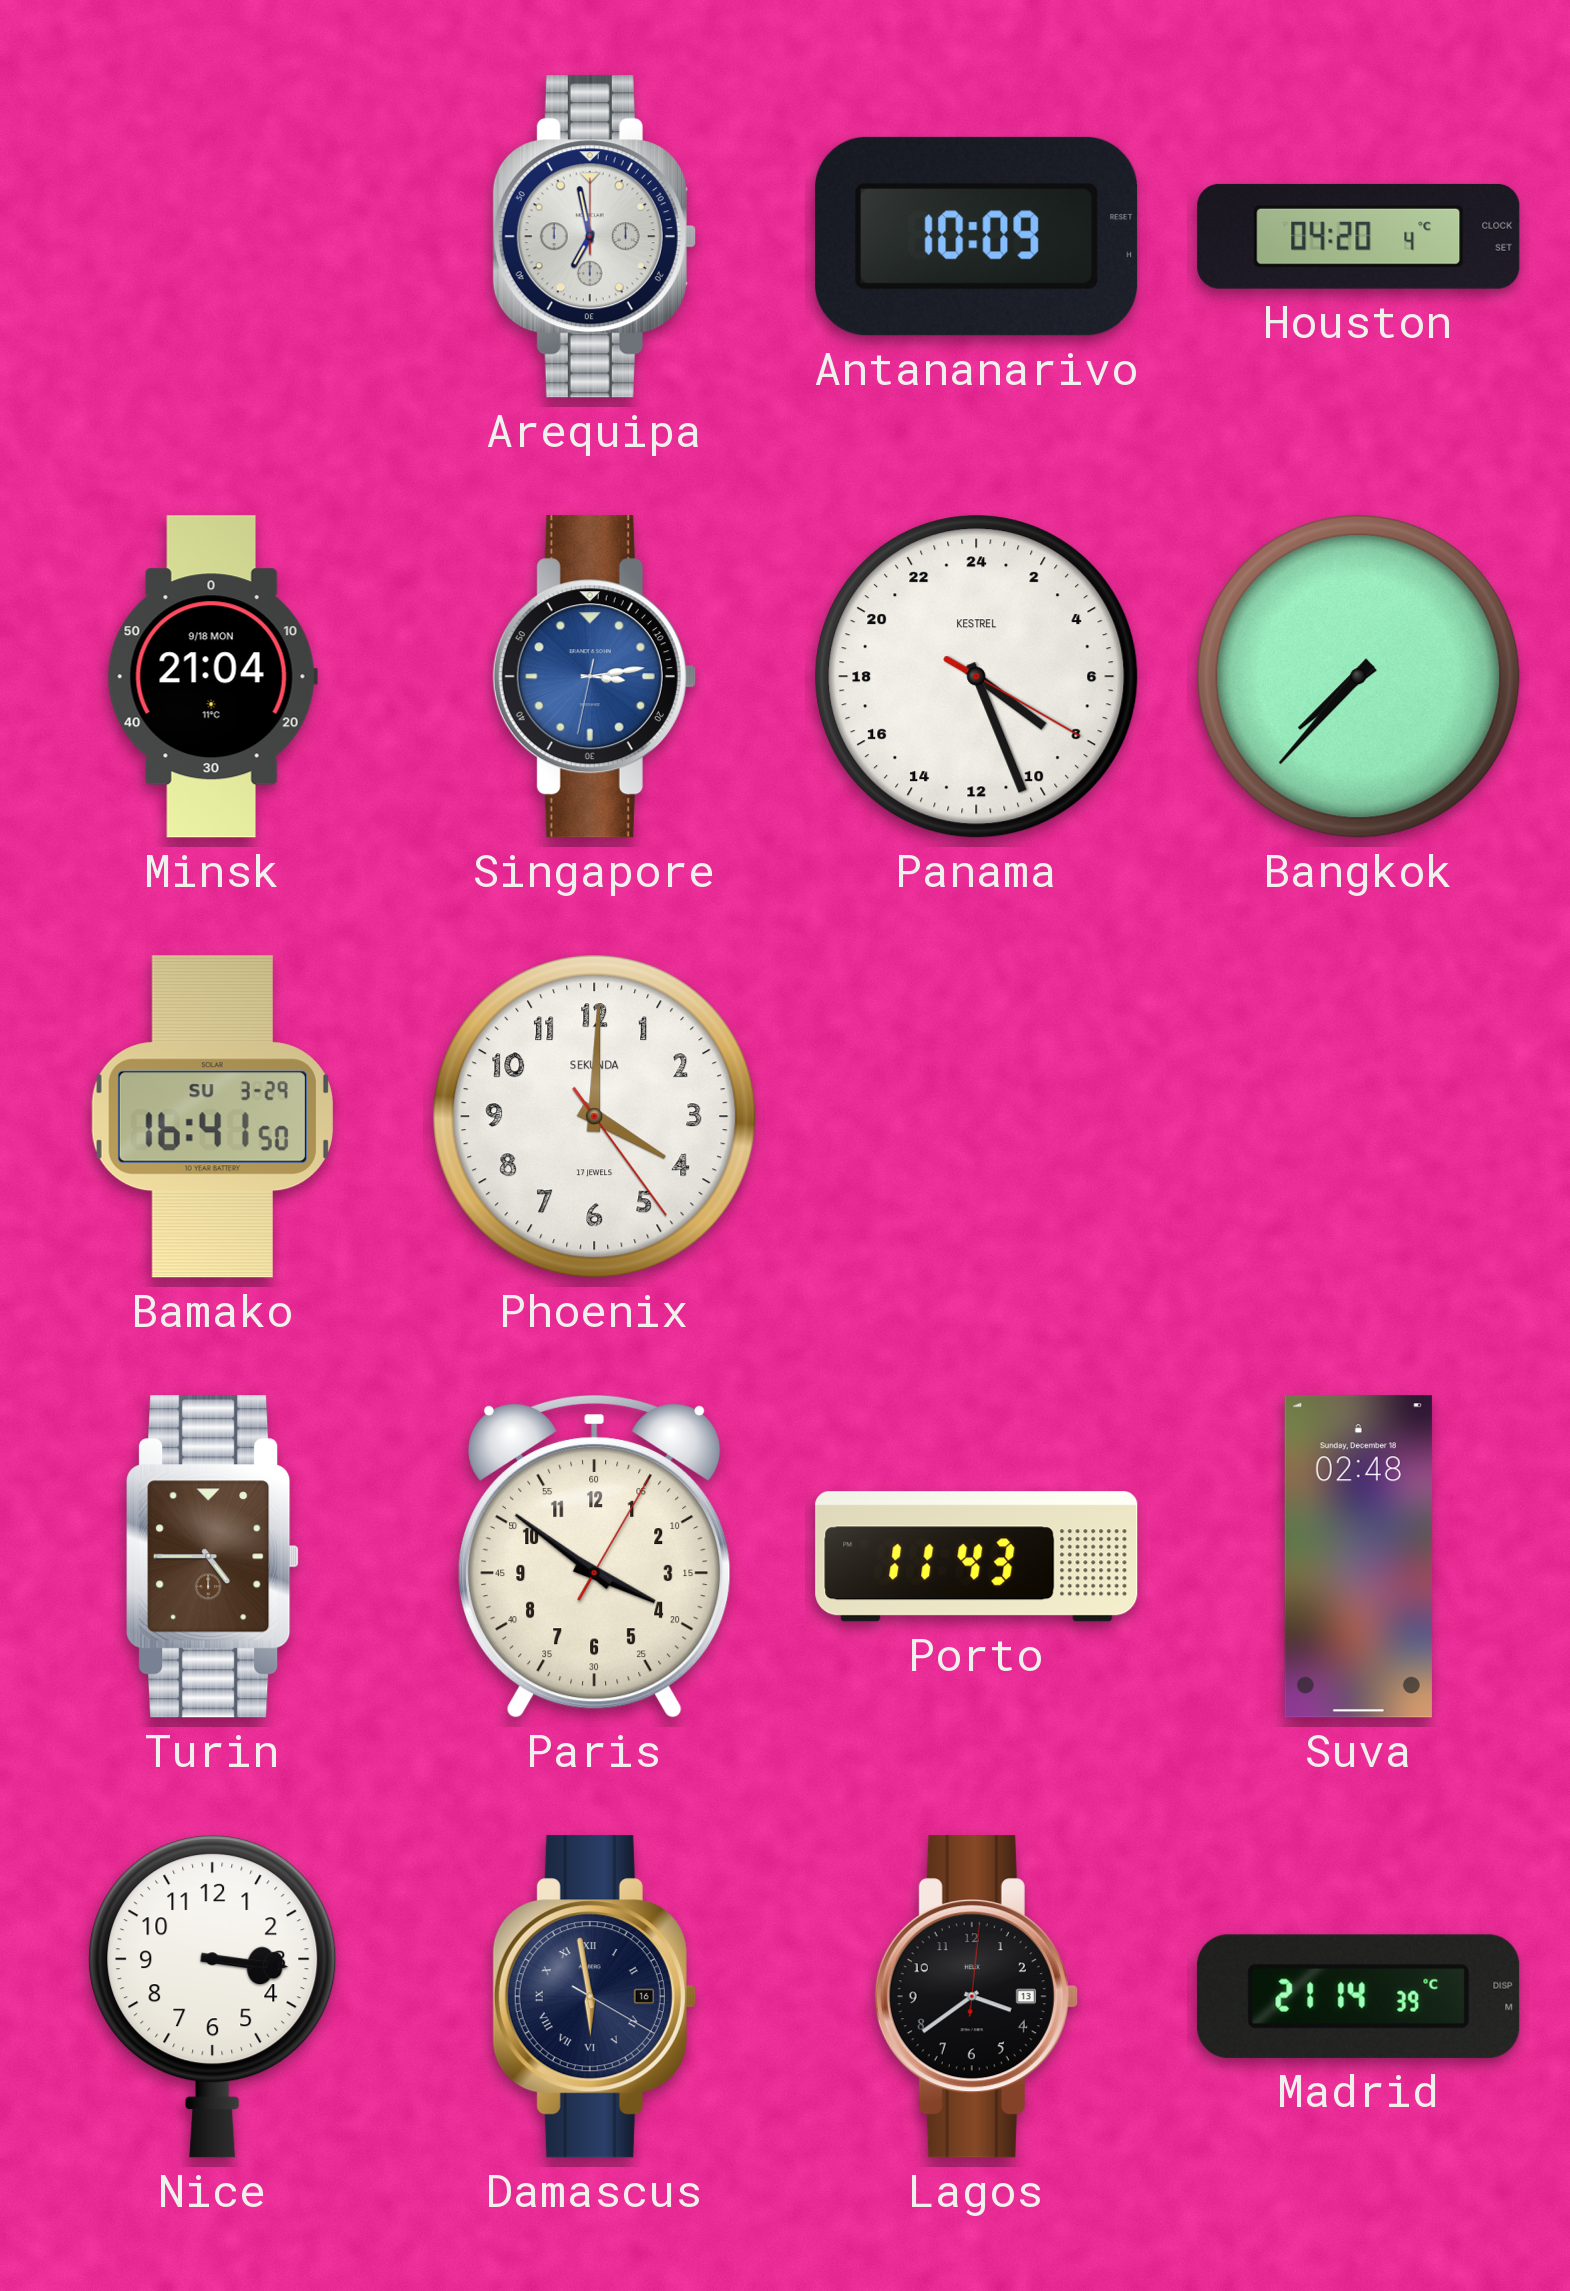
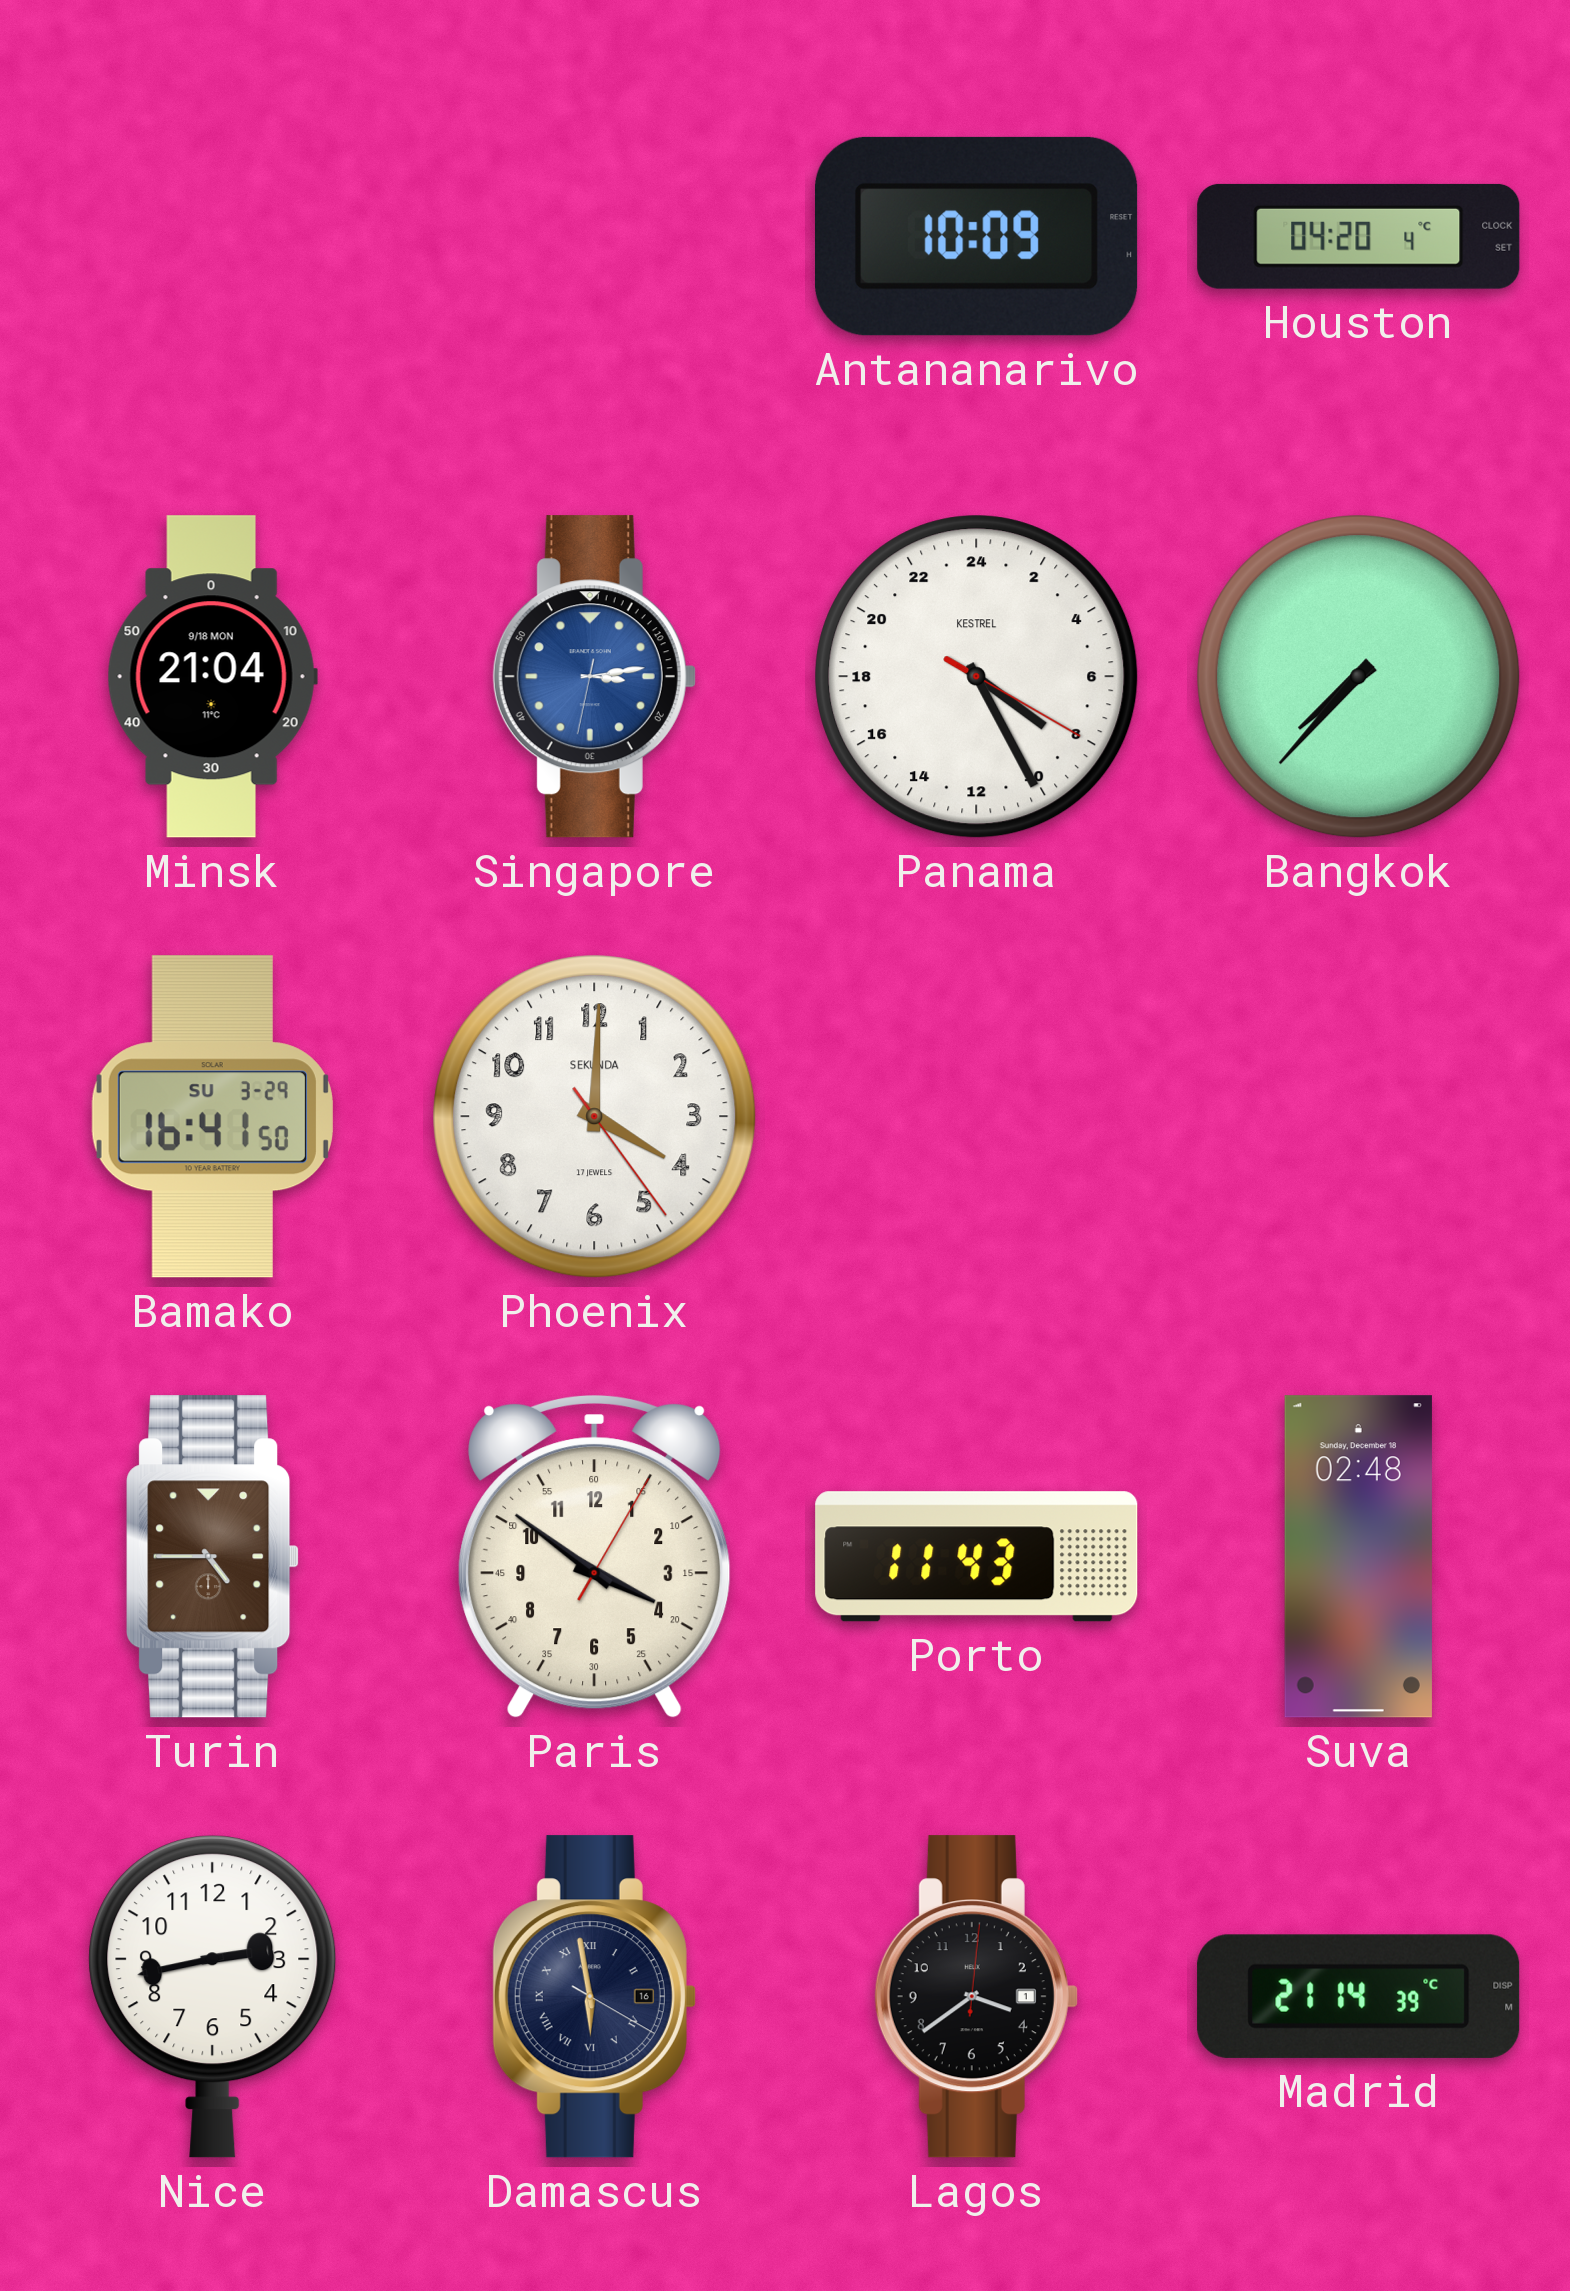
Arequipa: 6:58 -> none (594, 237)
Panama: 8:26 -> 8:25 (977, 677)
Nice: 3:16 -> 2:43 (213, 1997)
Lagos date: 13 -> 1 (976, 1997)
